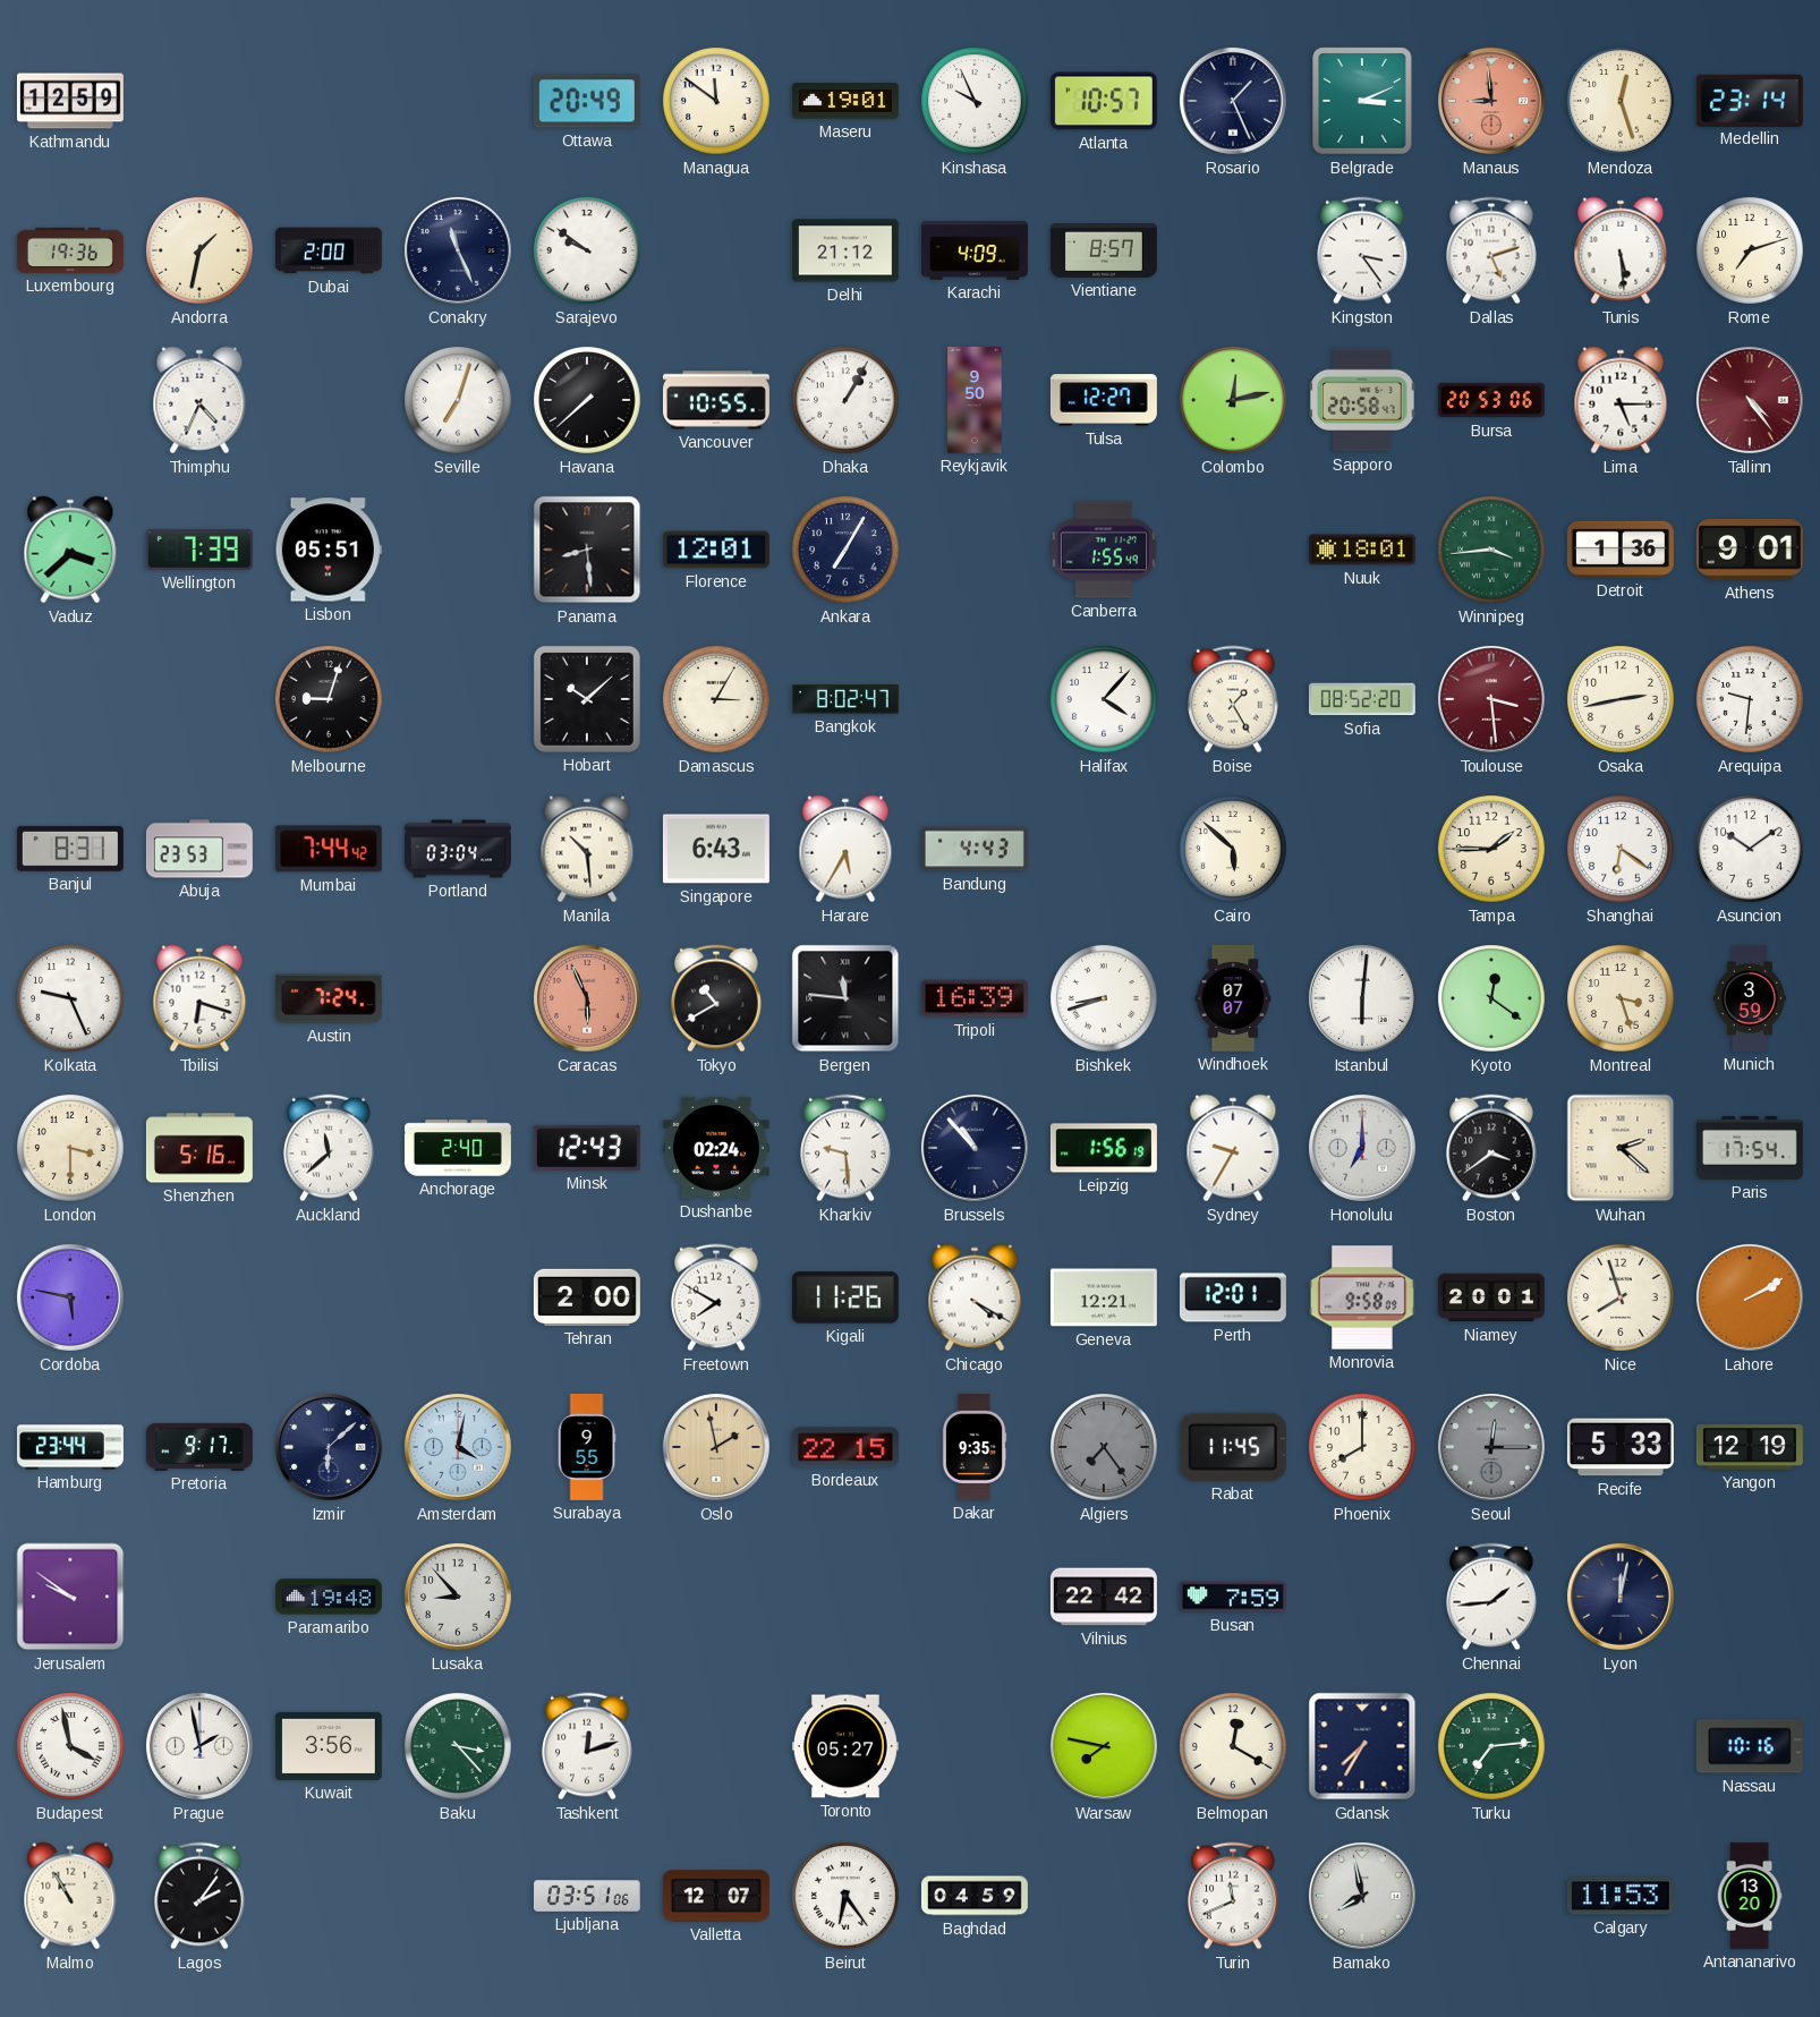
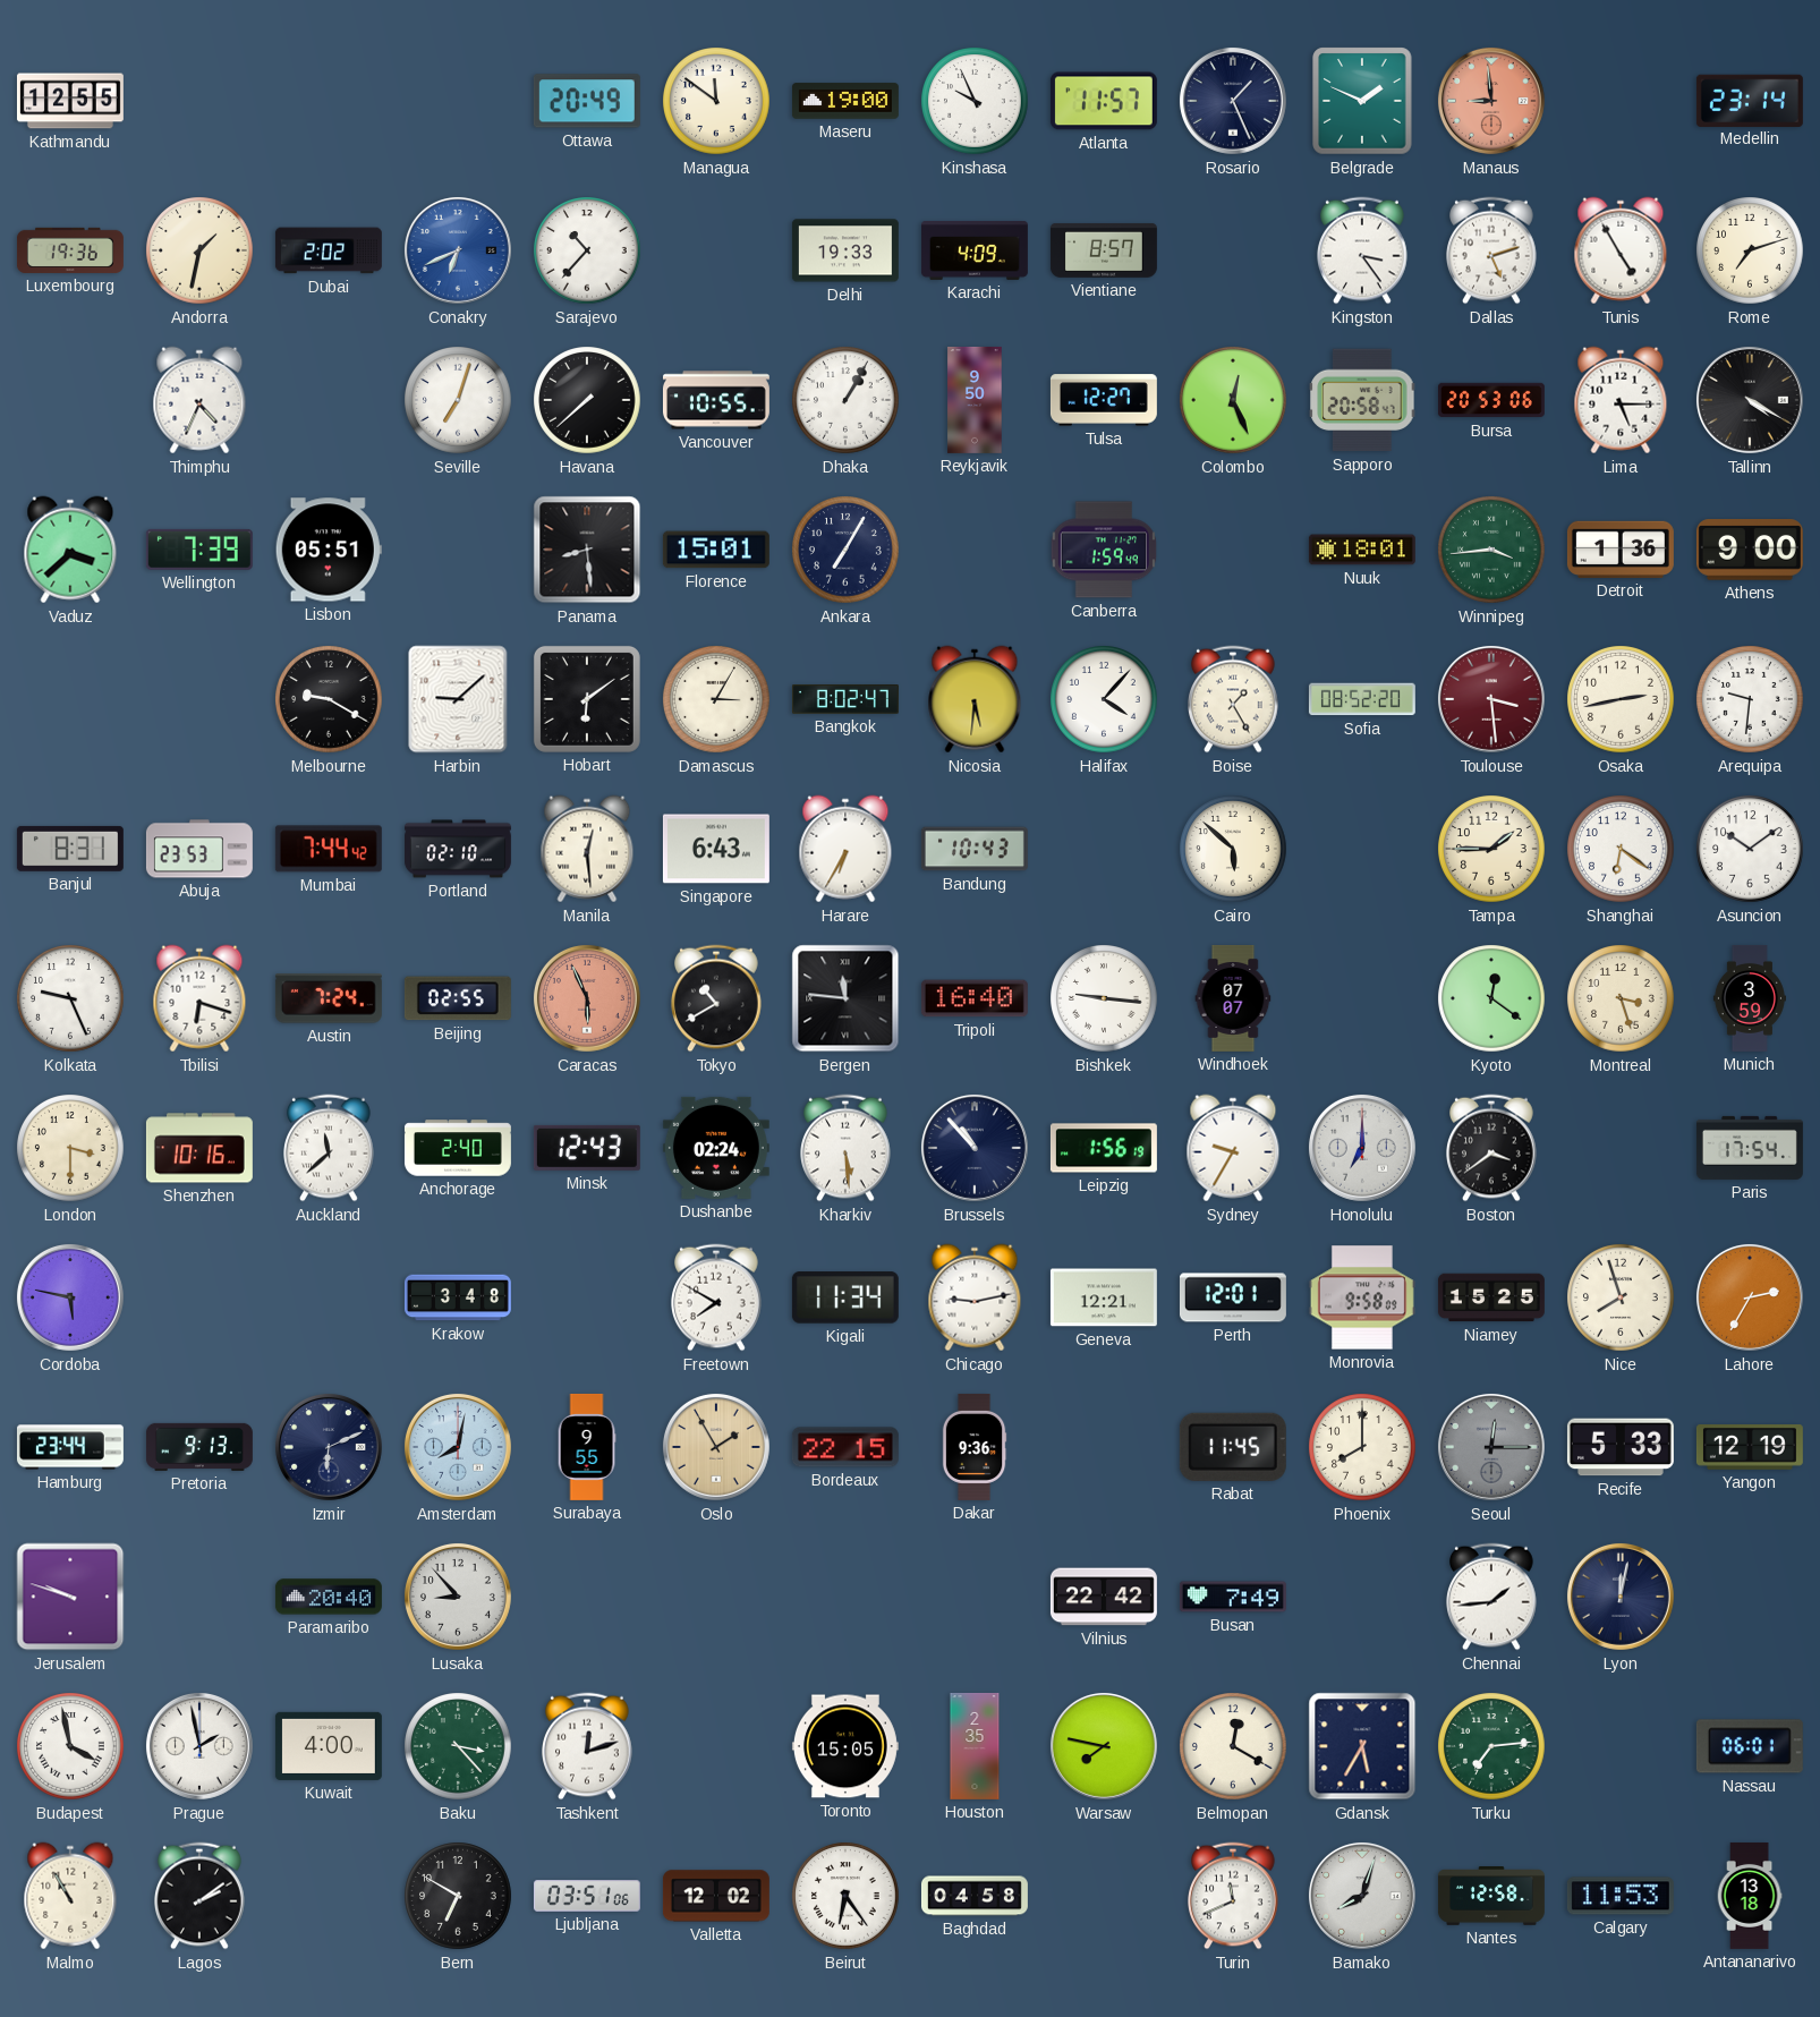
Kathmandu: 12:59 -> 12:55 (70, 101)
Maseru: 19:01 -> 19:00 (845, 101)
Atlanta: 10:57 -> 11:57 (1104, 101)
Belgrade: 3:11 -> 1:49 (1362, 101)
Mendoza: 12:27 -> none (1621, 101)
Dubai: 2:00 -> 2:02 (329, 250)
Conakry: 11:26 -> 6:41 (458, 250)
Conakry dial: navy -> blue (458, 250)
Sarajevo: 9:51 -> 10:37 (587, 250)
Delhi: 21:12 -> 19:33 (845, 250)
Tunis: 5:29 -> 4:55 (1621, 250)
Colombo: 12:13 -> 12:26 (1233, 400)
Tallinn: 4:24 -> 4:20 (1750, 400)
Tallinn dial: burgundy -> black (1750, 400)
Florence: 12:01 -> 15:01 (716, 550)
Canberra: 1:55 -> 1:59 (1104, 550)
Athens: 9:01 -> 9:00 (1750, 550)
Melbourne: 9:03 -> 9:20 (329, 699)
Harbin: none -> 9:08 (458, 699)
Hobart: 10:08 -> 6:09 (587, 699)
Nicosia: none -> 5:31 (975, 699)
Portland: 03:04 -> 02:10 (458, 849)
Manila: 10:29 -> 12:29 (587, 849)
Harare: 5:35 -> 6:35 (845, 849)
Bandung: 4:43 -> 10:43 (975, 849)
Beijing: none -> 02:55 (458, 998)
Tripoli: 16:39 -> 16:40 (975, 998)
Bishkek: 8:42 -> 9:16 (1104, 998)
Istanbul: 6:01 -> none (1362, 998)
Shenzhen: 5:16 -> 10:16 (199, 1148)
Kharkiv: 9:29 -> 5:29 (847, 1148)
Wuhan: 2:22 -> none (1621, 1148)
Krakow: none -> 3:48 (458, 1297)
Tehran: 2:00 -> none (587, 1297)
Kigali: 11:26 -> 11:34 (845, 1297)
Chicago: 4:20 -> 9:13 (975, 1297)
Niamey: 20:01 -> 15:25 (1491, 1297)
Lahore: 2:10 -> 2:35 (1750, 1297)
Pretoria: 9:17 -> 9:13 (199, 1447)
Izmir: 6:08 -> 6:11 (329, 1447)
Amsterdam: 4:02 -> 8:02 (458, 1447)
Oslo: 1:58 -> 1:55 (716, 1447)
Dakar: 9:35 -> 9:36 (975, 1447)
Algiers: 7:24 -> none (1104, 1447)
Jerusalem: 9:51 -> 9:48 (70, 1597)
Paramaribo: 19:48 -> 20:40 (329, 1597)
Busan: 7:59 -> 7:49 (1233, 1597)
Kuwait: 3:56 -> 4:00 (329, 1746)
Toronto: 05:27 -> 15:05 (845, 1746)
Houston: none -> 2:35 (975, 1746)
Gdansk: 7:35 -> 5:35 (1362, 1746)
Nassau: 10:16 -> 06:01 (1750, 1746)
Lagos: 2:06 -> 2:09 (201, 1896)
Bern: none -> 6:50 (458, 1896)
Valletta: 12:07 -> 12:02 (716, 1896)
Baghdad: 04:59 -> 04:58 (975, 1896)
Bamako: 7:58 -> 8:03 (1362, 1896)
Nantes: none -> 12:58 (1491, 1897)
Antananarivo: 13:20 -> 13:18 (1750, 1896)
